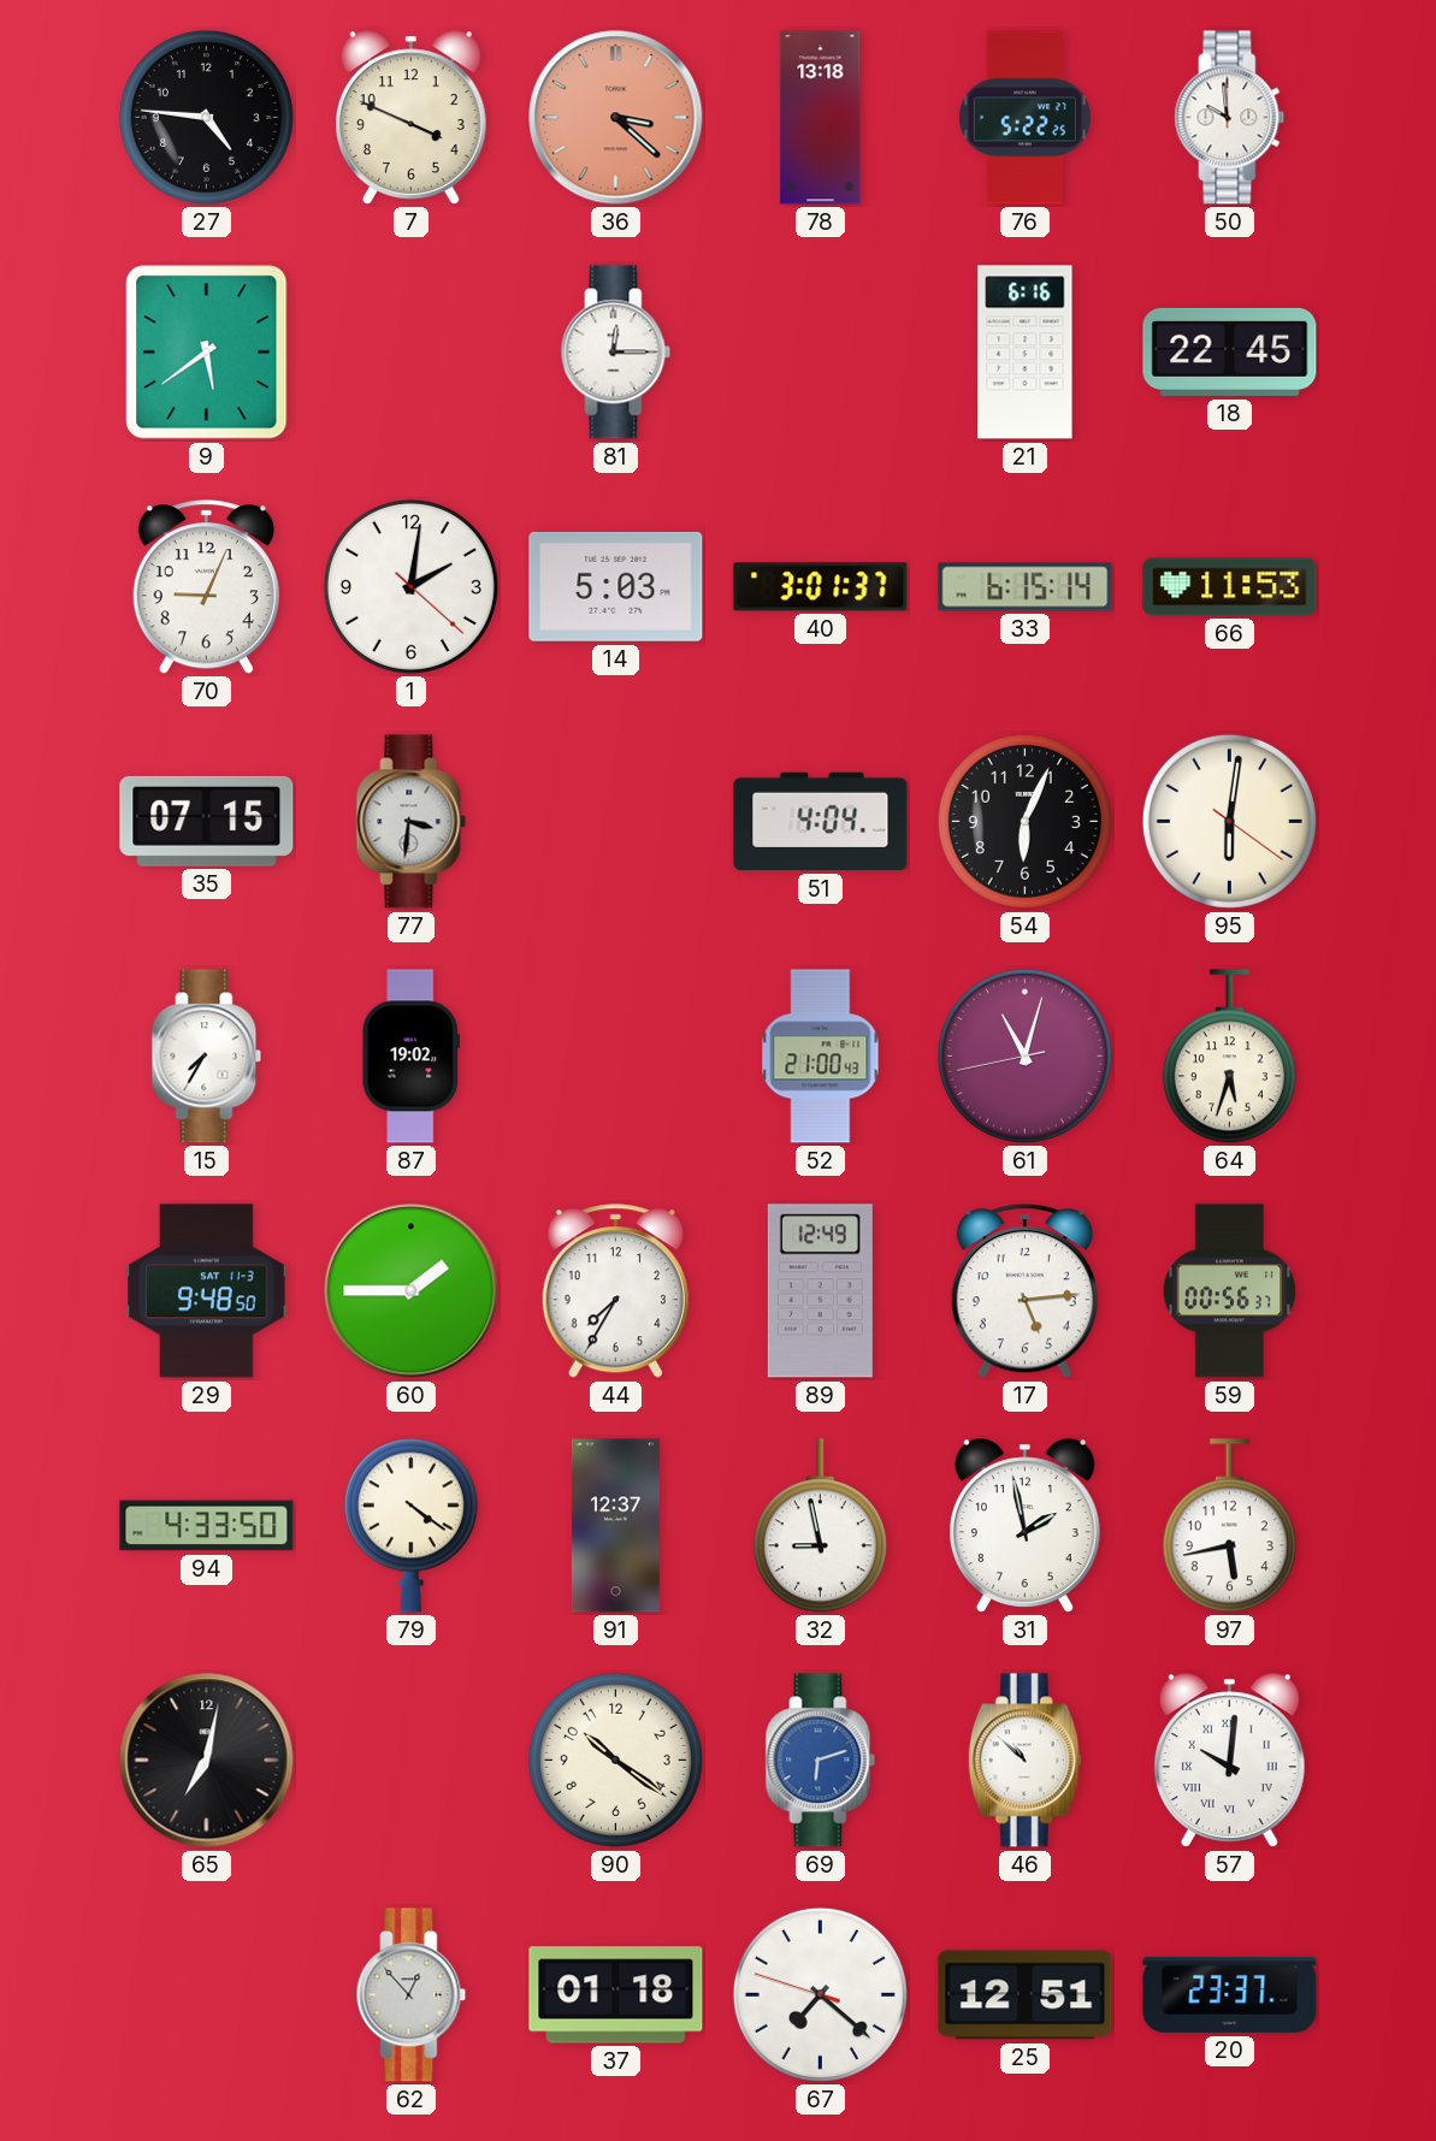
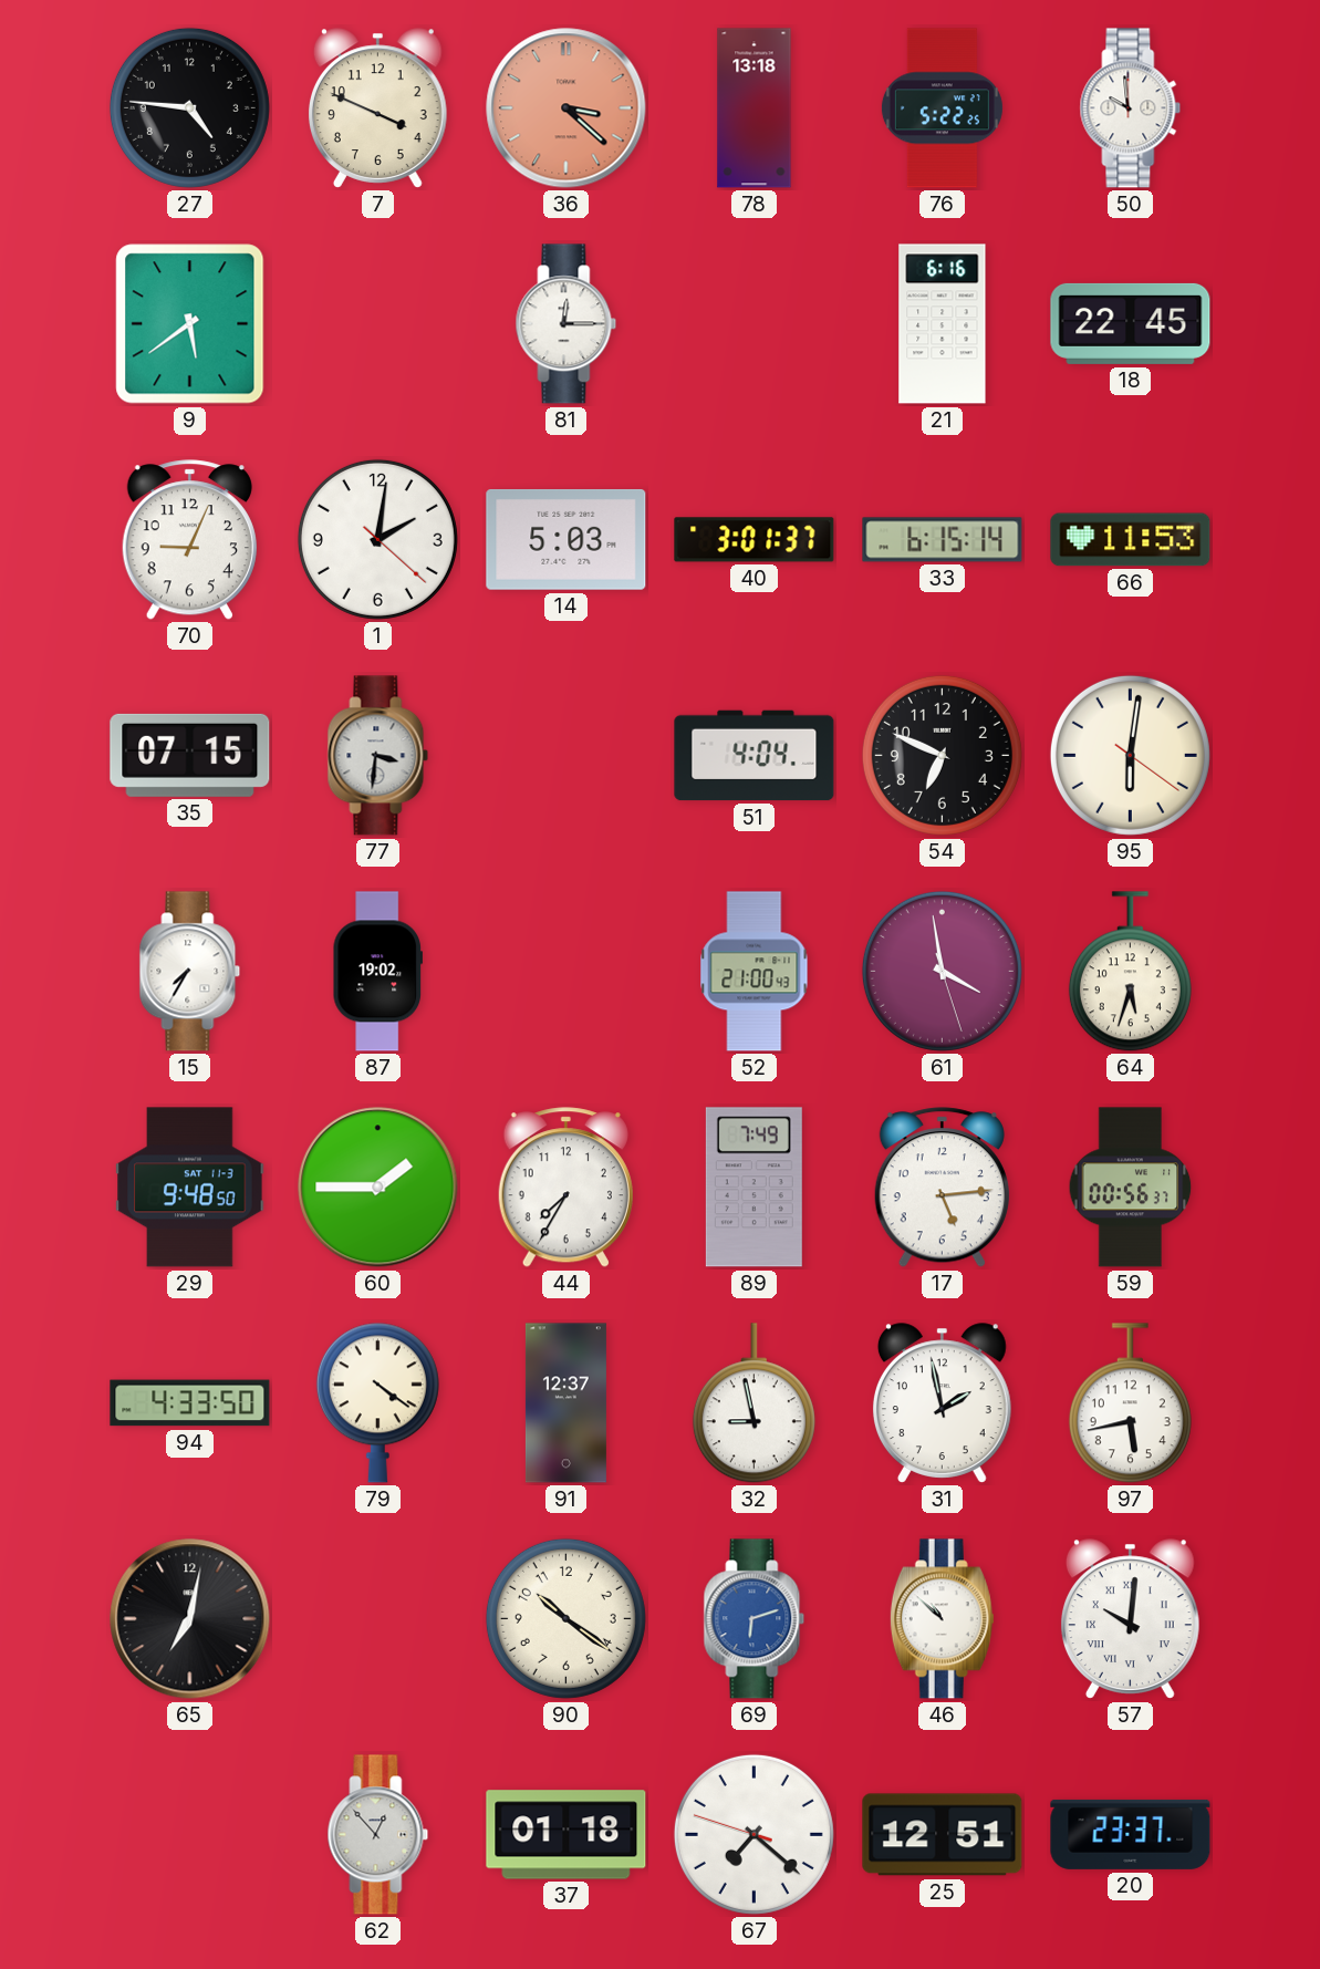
54: 6:04 -> 6:49 (942, 755)
61: 11:02 -> 3:58 (942, 971)
89: 12:49 -> 7:49 (753, 1188)
